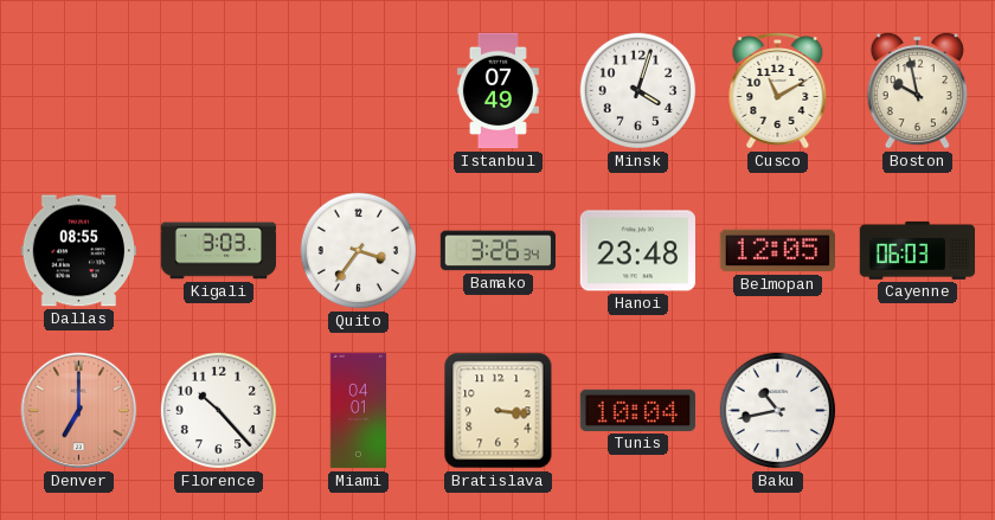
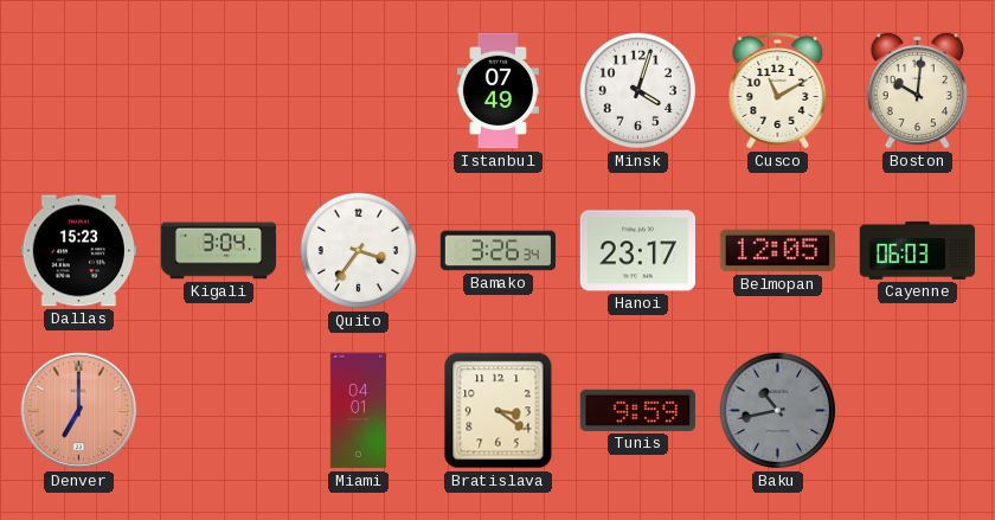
Boston: 9:58 -> 10:01 (917, 90)
Dallas: 08:55 -> 15:23 (78, 251)
Kigali: 3:03 -> 3:04 (219, 251)
Hanoi: 23:48 -> 23:17 (637, 251)
Florence: 10:23 -> none (219, 411)
Bratislava: 3:16 -> 3:21 (499, 411)
Tunis: 10:04 -> 9:59 (637, 410)
Baku dial: white -> grey (778, 411)
